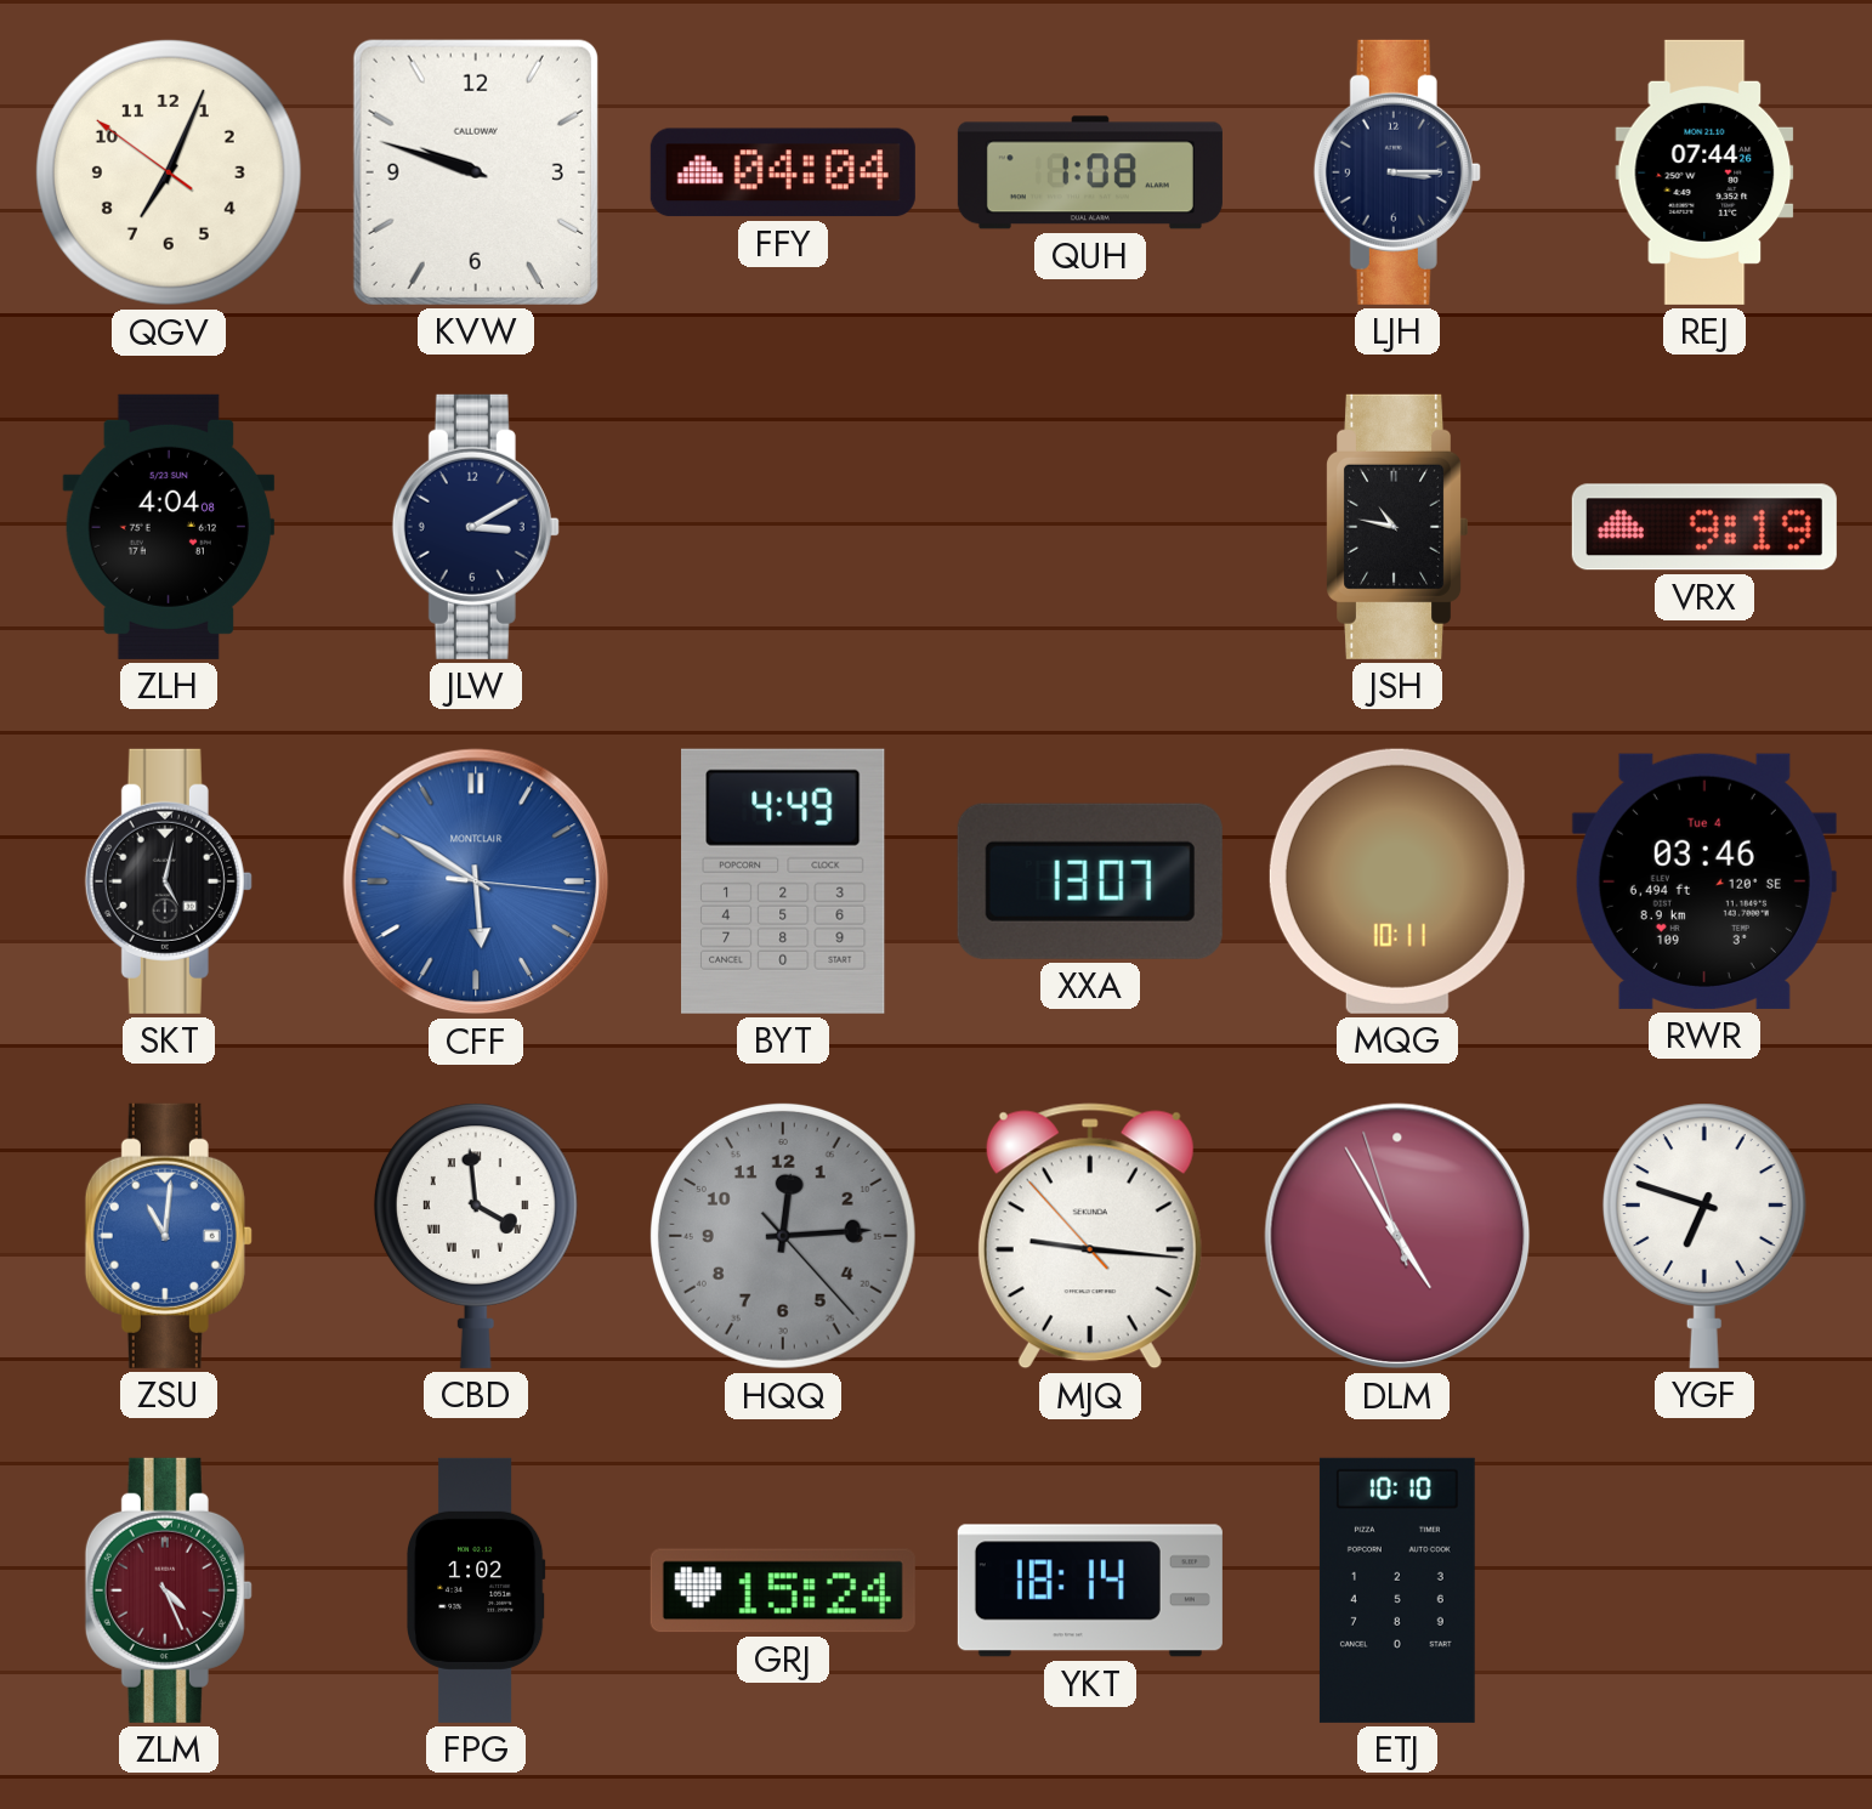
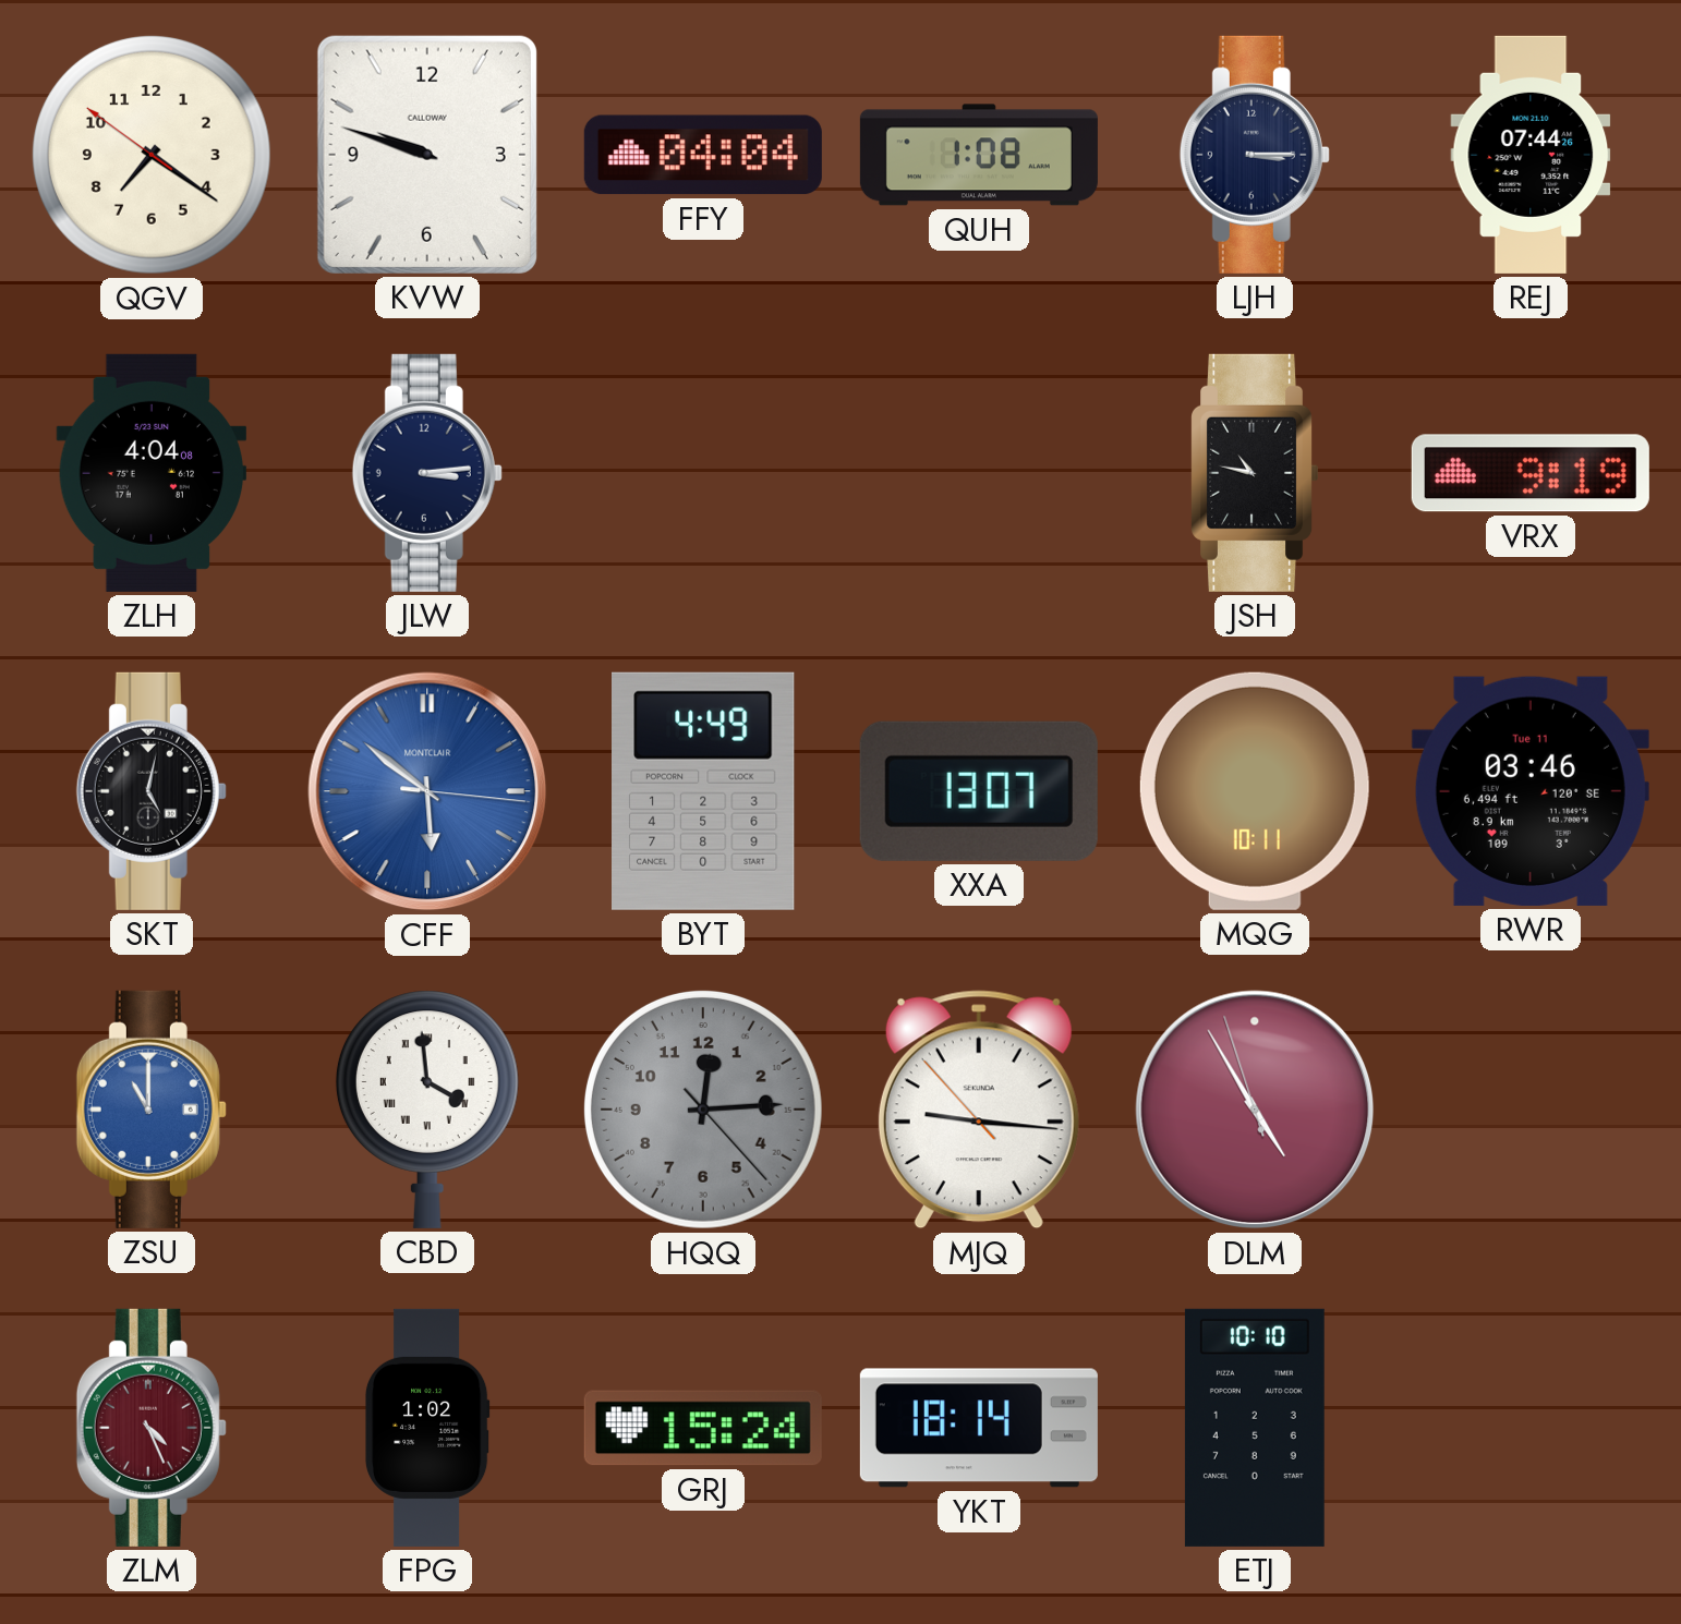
QGV: 7:03 -> 7:20 (152, 155)
JLW: 3:10 -> 3:14 (427, 473)
CFF: 5:50 -> 5:51 (427, 791)
RWR date: Tue 4 -> Tue 11 (1531, 791)
ZSU: 11:01 -> 11:00 (152, 1110)
YGF: 6:48 -> none (1704, 1236)
